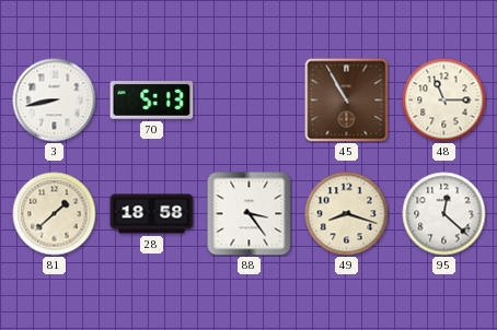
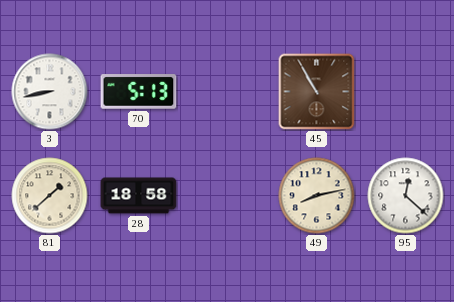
48: 11:15 -> none (444, 101)
88: 3:24 -> none (250, 214)
49: 8:18 -> 8:13 (317, 196)
